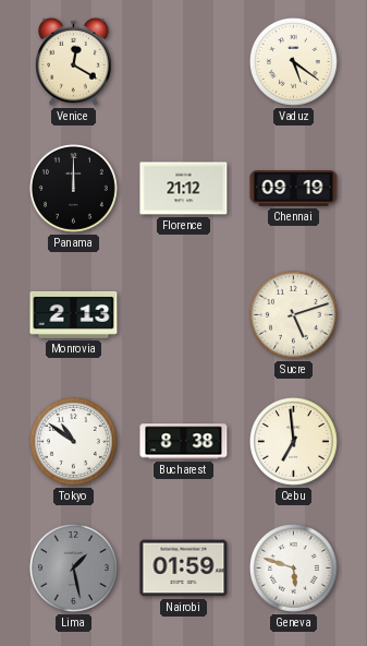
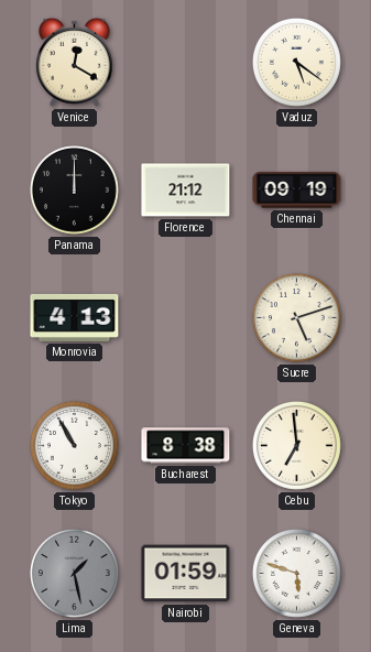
Monrovia: 2:13 -> 4:13 (75, 317)
Tokyo: 10:51 -> 10:55 (74, 445)
